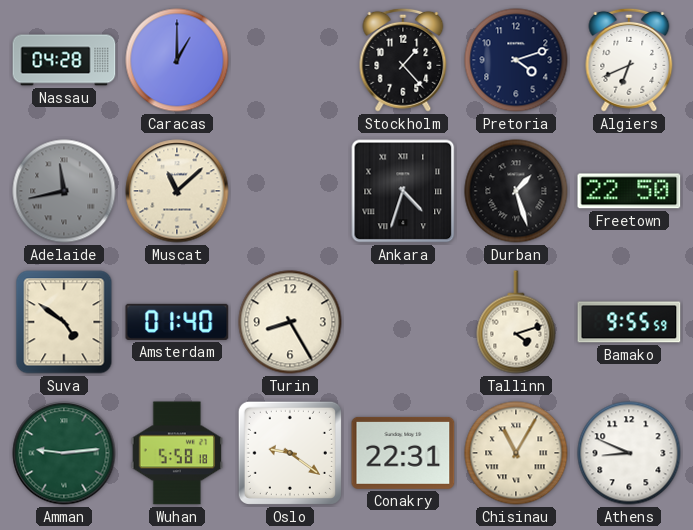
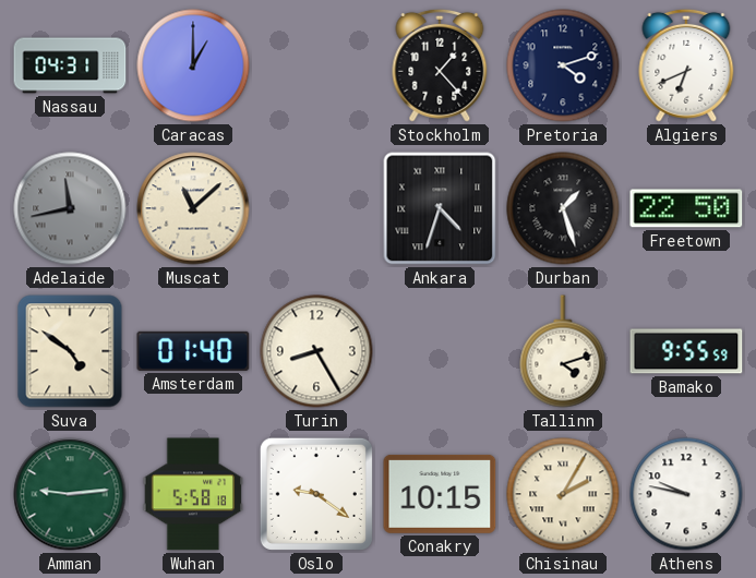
Nassau: 04:28 -> 04:31 (70, 65)
Conakry: 22:31 -> 10:15 (440, 494)
Chisinau: 11:05 -> 2:05 (563, 494)
Athens: 8:49 -> 9:47 (686, 494)
